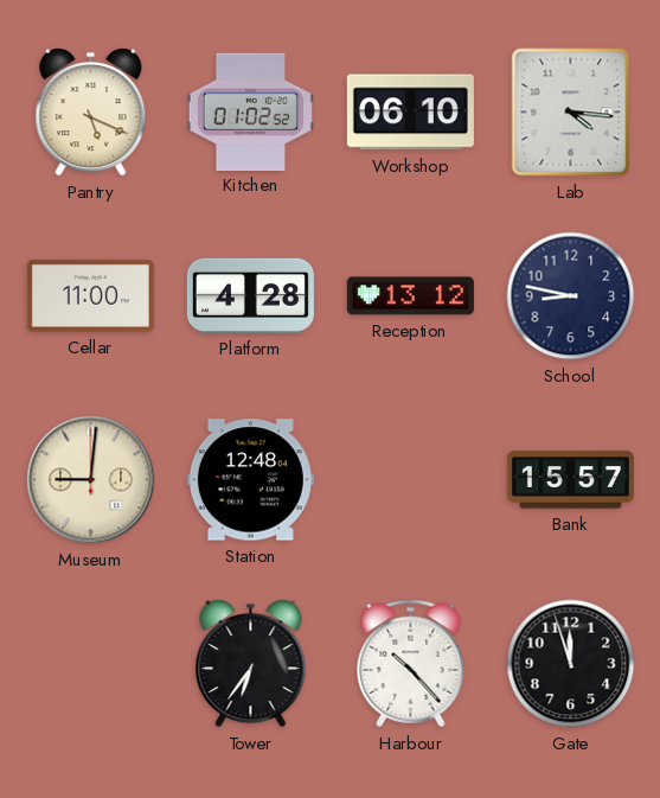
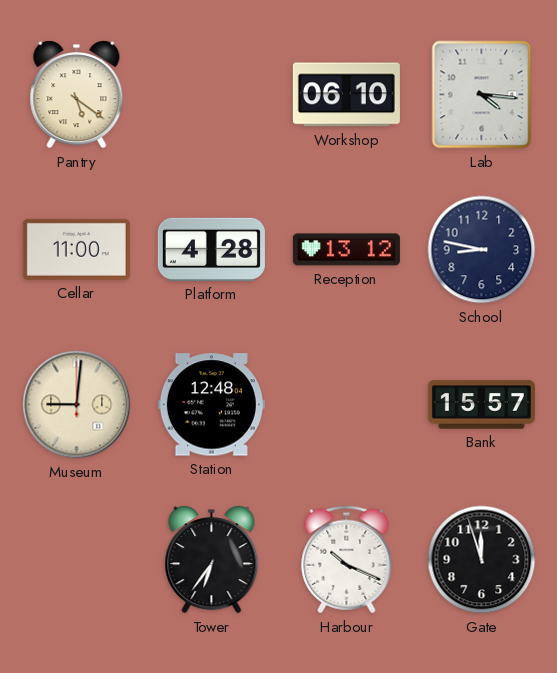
Pantry: 5:19 -> 5:21 (77, 95)
Kitchen: 01:02 -> none (250, 111)
Harbour: 10:23 -> 10:19 (347, 560)
